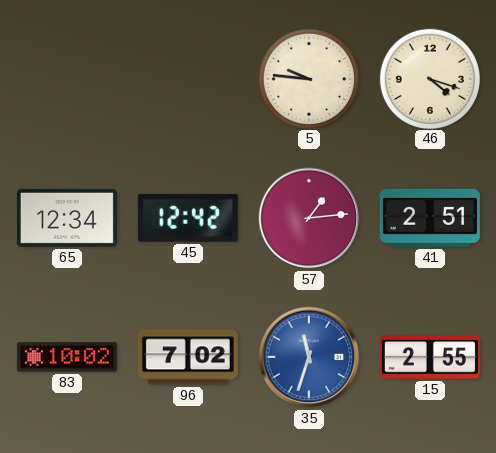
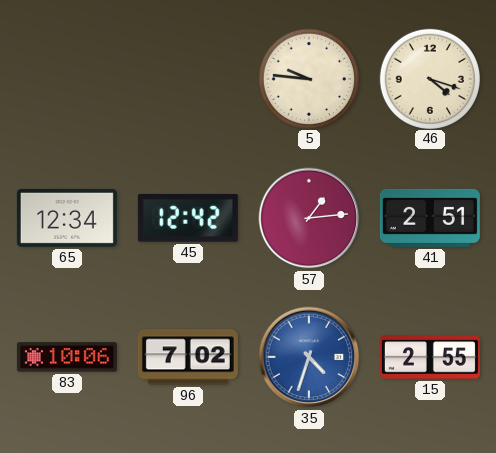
83: 10:02 -> 10:06 (67, 357)
35: 11:33 -> 4:33 (309, 357)
